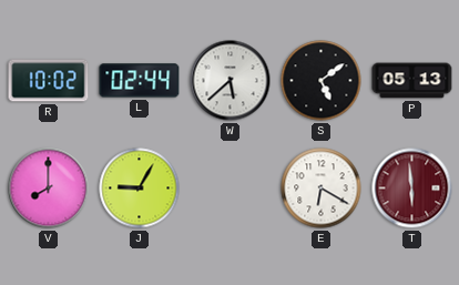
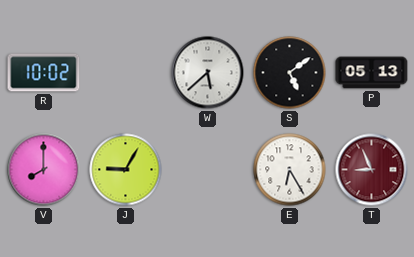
L: 02:44 -> none (140, 81)
E: 6:20 -> 6:25 (290, 170)
T: 5:59 -> 8:56 (372, 170)
